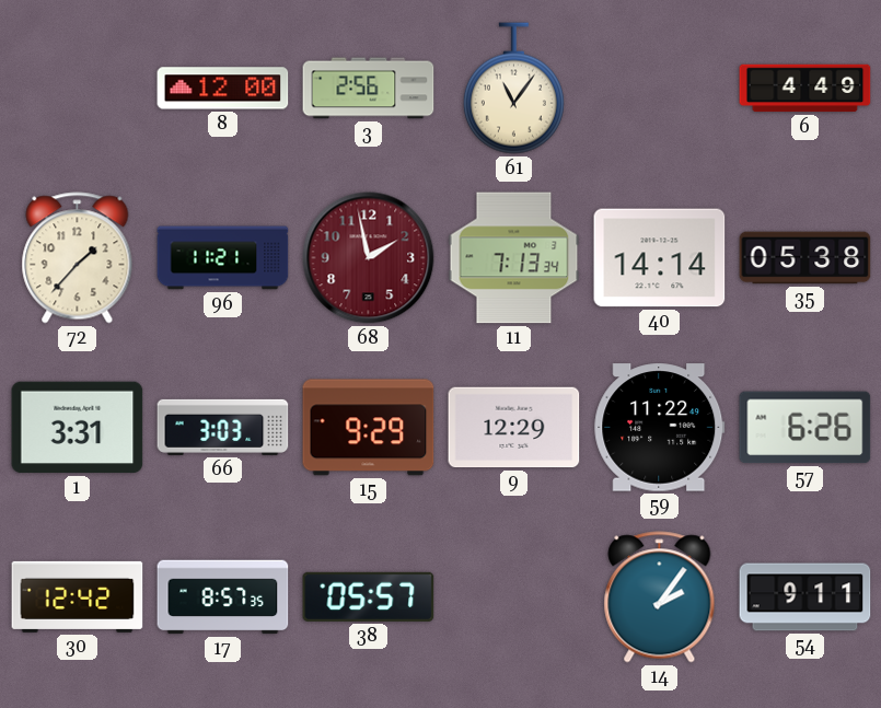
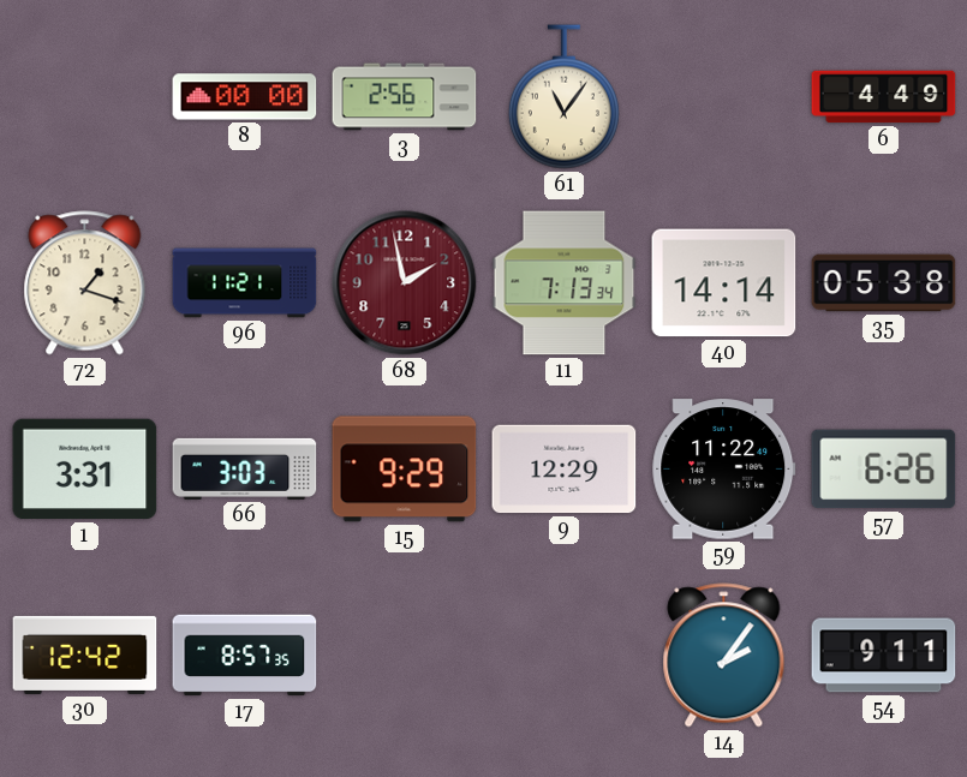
8: 12:00 -> 00:00 (245, 97)
72: 1:37 -> 1:18 (85, 283)
38: 05:57 -> none (369, 596)
